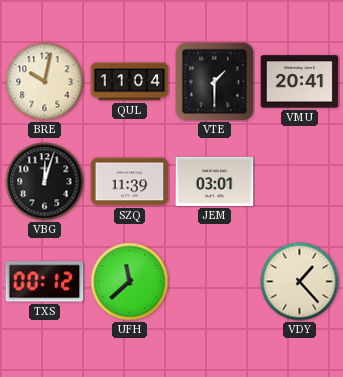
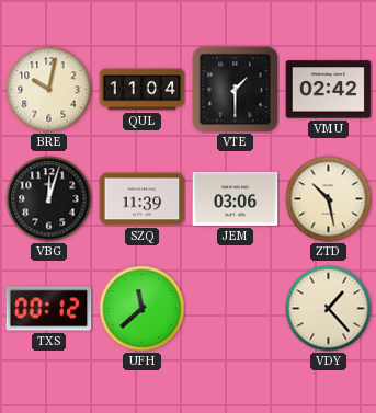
VMU: 20:41 -> 02:42 (329, 90)
JEM: 03:01 -> 03:06 (236, 198)
ZTD: none -> 10:28 (329, 199)
